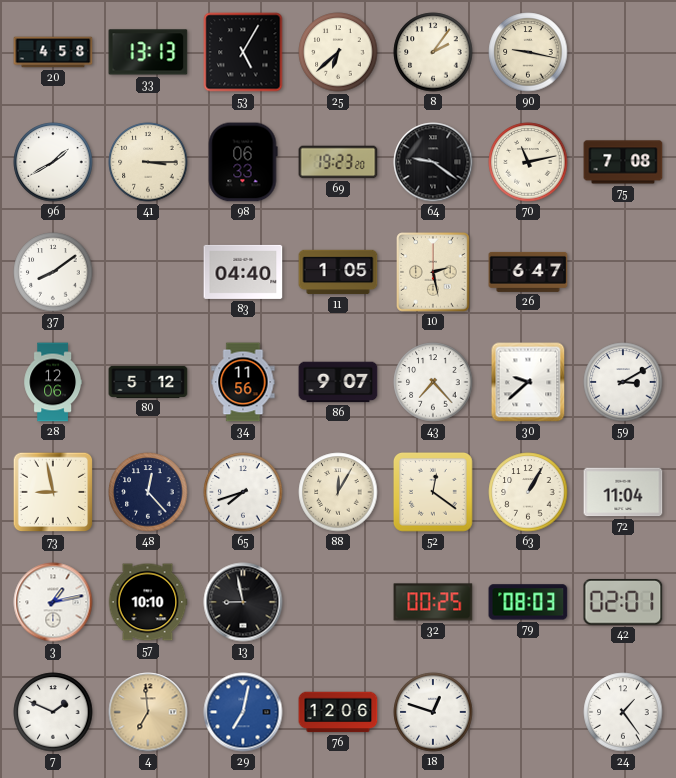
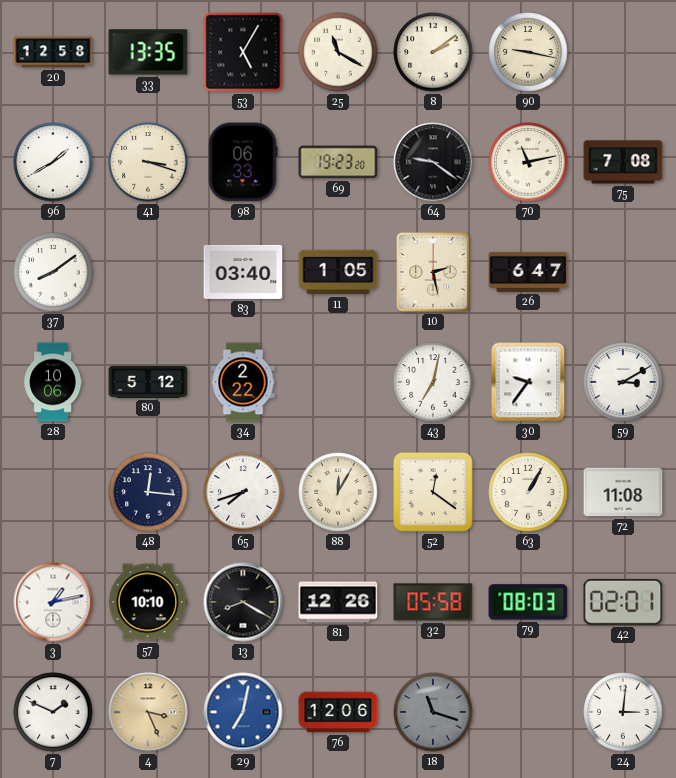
20: 4:58 -> 12:58 (53, 52)
33: 13:13 -> 13:35 (148, 52)
25: 6:38 -> 11:20 (338, 52)
8: 2:06 -> 2:09 (433, 52)
41: 3:15 -> 3:18 (148, 162)
83: 04:40 -> 03:40 (243, 272)
28: 12:06 -> 10:06 (52, 382)
34: 11:56 -> 2:22 (243, 382)
86: 9:07 -> none (338, 382)
43: 7:23 -> 7:02 (433, 382)
30: 9:38 -> 9:36 (528, 382)
73: 8:58 -> none (53, 492)
48: 12:23 -> 12:16 (148, 492)
72: 11:04 -> 11:08 (623, 492)
13: 8:58 -> 8:20 (243, 602)
81: none -> 12:26 (338, 602)
32: 00:25 -> 05:58 (433, 602)
4: 6:59 -> 3:26 (148, 712)
18: 12:48 -> 11:18 (433, 712)
18 dial: white -> grey (433, 712)
24: 1:24 -> 3:01 (623, 712)
